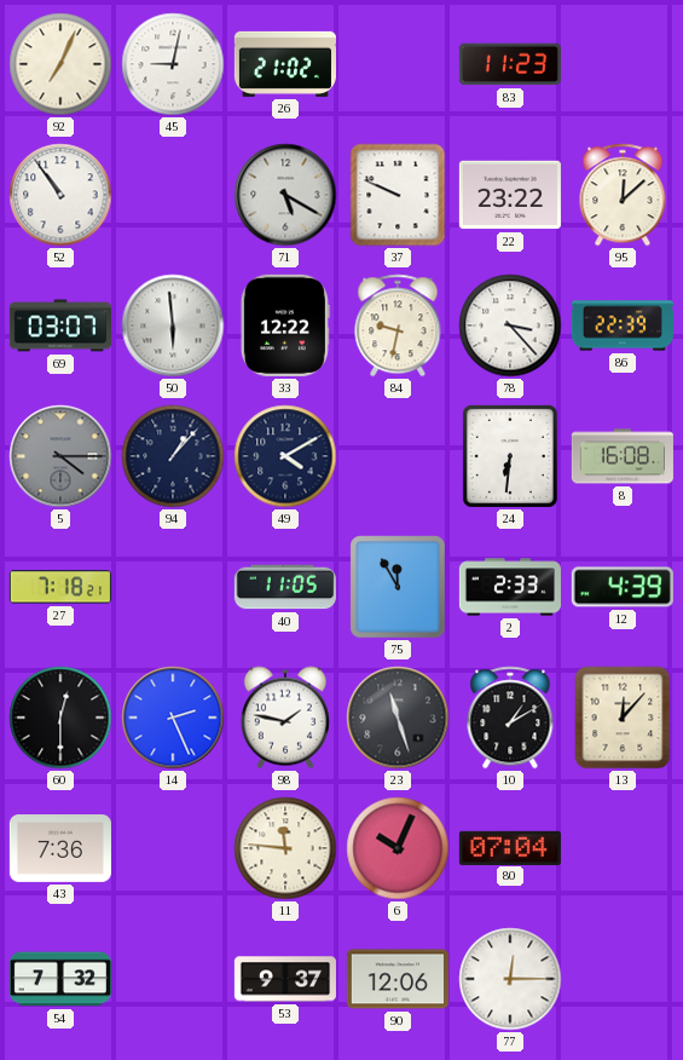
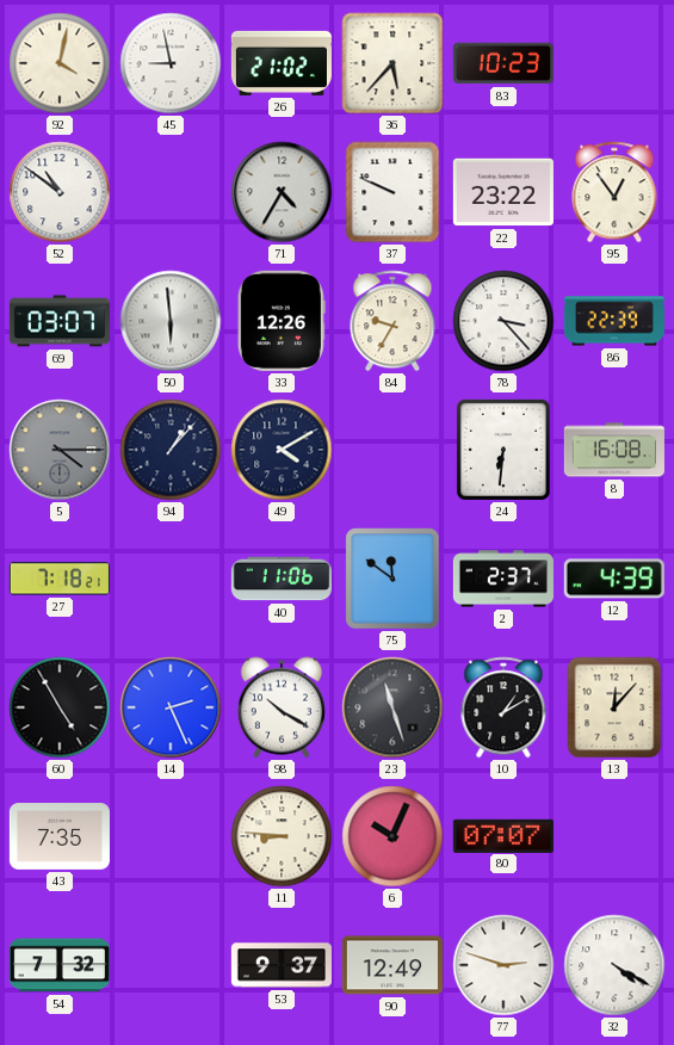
92: 7:04 -> 4:02 (60, 63)
45: 9:02 -> 8:58 (171, 63)
36: none -> 5:37 (392, 63)
83: 11:23 -> 10:23 (503, 63)
52: 10:54 -> 10:51 (60, 192)
71: 5:20 -> 4:35 (282, 192)
95: 12:08 -> 12:54 (614, 192)
33: 12:22 -> 12:26 (282, 321)
84: 9:32 -> 9:35 (392, 321)
40: 11:05 -> 11:06 (282, 579)
75: 11:55 -> 11:51 (392, 579)
2: 2:33 -> 2:37 (503, 579)
60: 12:30 -> 4:55 (60, 707)
98: 1:47 -> 10:20 (282, 707)
43: 7:36 -> 7:35 (60, 837)
11: 11:46 -> 8:46 (282, 836)
80: 07:04 -> 07:07 (503, 835)
90: 12:06 -> 12:49 (392, 965)
77: 12:15 -> 2:48 (503, 965)
32: none -> 4:20 (614, 965)
